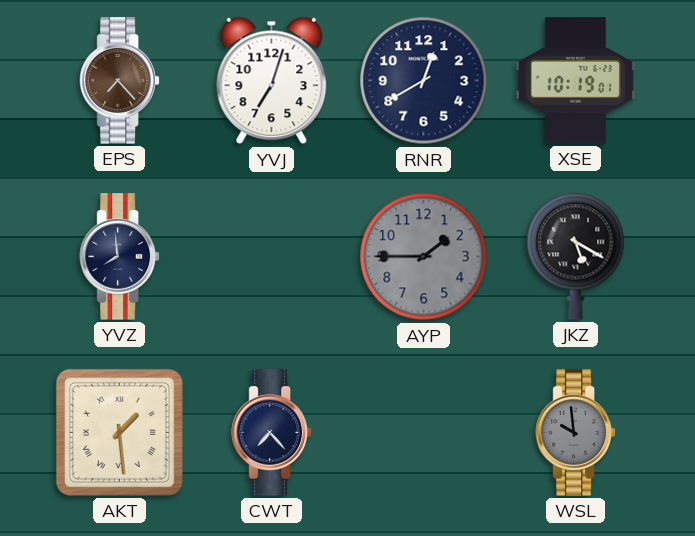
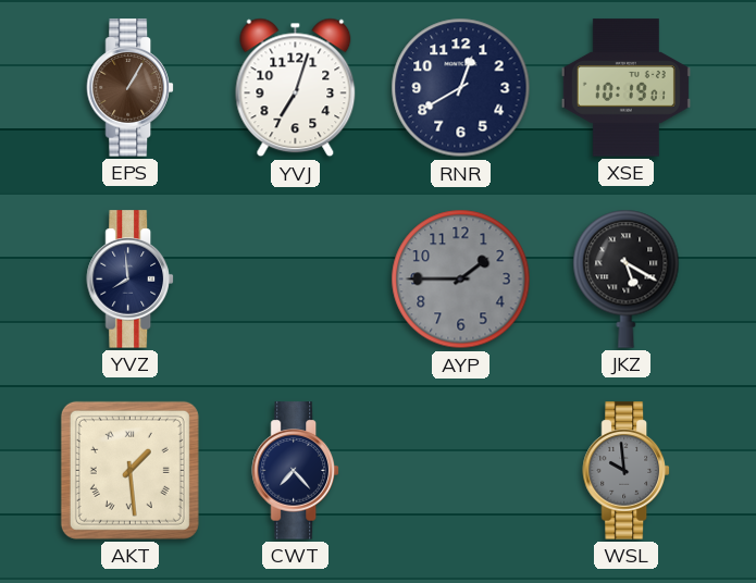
EPS: 7:23 -> 1:05 (129, 88)
